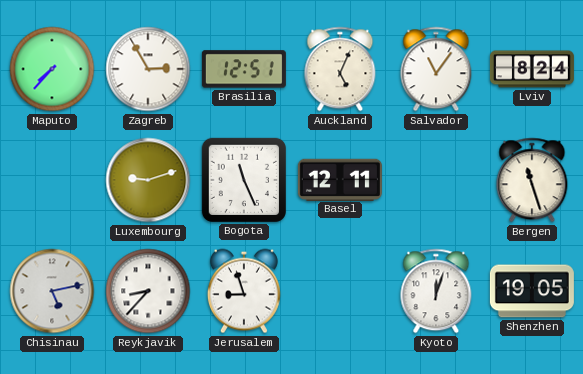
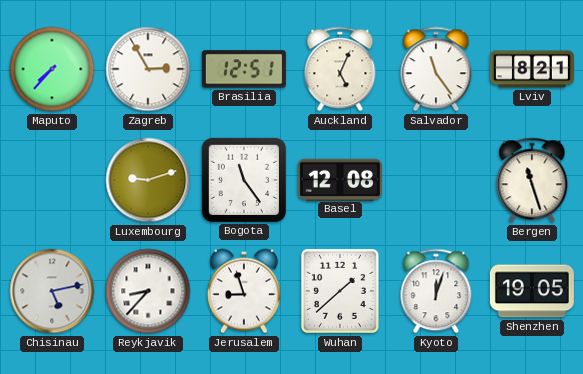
Salvador: 11:06 -> 11:24 (436, 69)
Lviv: 8:24 -> 8:21 (532, 69)
Bogota: 11:26 -> 11:24 (244, 180)
Basel: 12:11 -> 12:08 (340, 179)
Wuhan: none -> 1:38 (340, 291)
